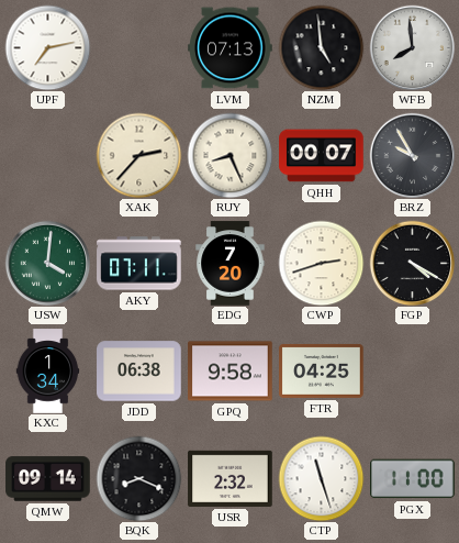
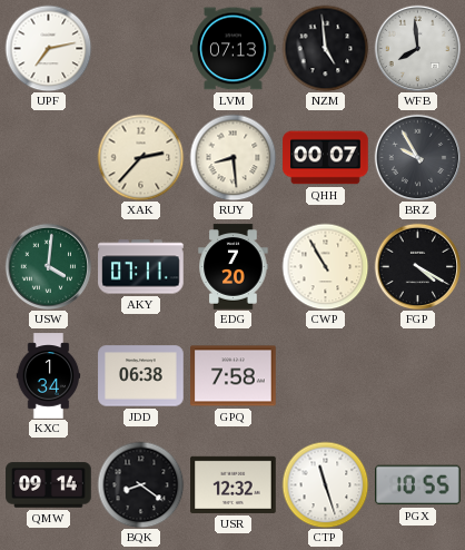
RUY: 8:26 -> 8:29 (233, 157)
CWP: 2:42 -> 10:55 (325, 266)
GPQ: 9:58 -> 7:58 (234, 376)
FTR: 04:25 -> none (322, 370)
BQK: 8:19 -> 8:21 (140, 484)
USR: 2:32 -> 12:32 (234, 484)
PGX: 11:00 -> 10:55 (418, 485)
